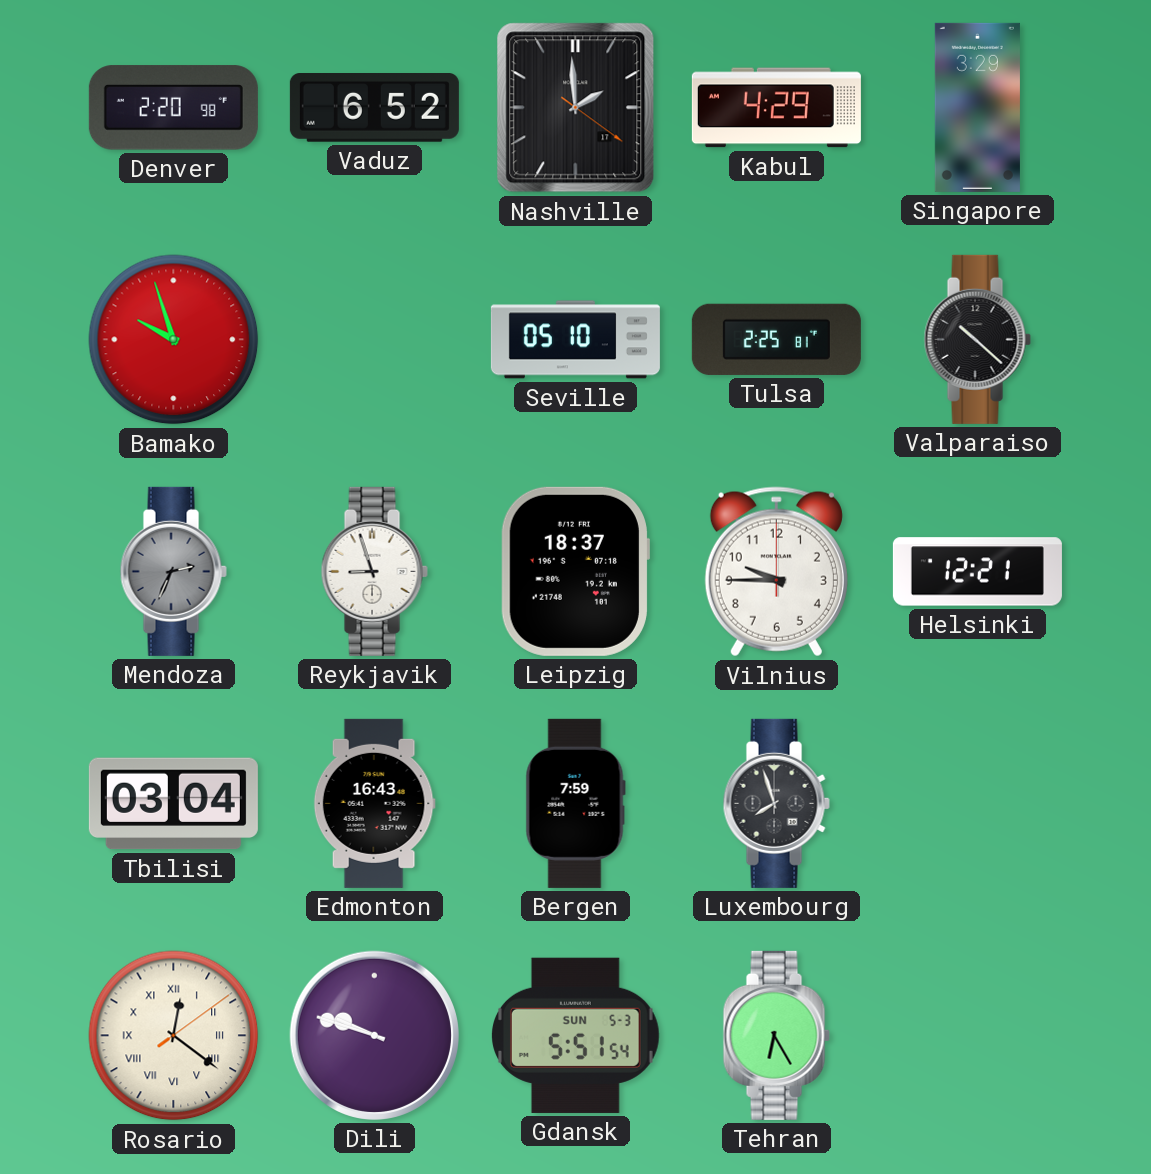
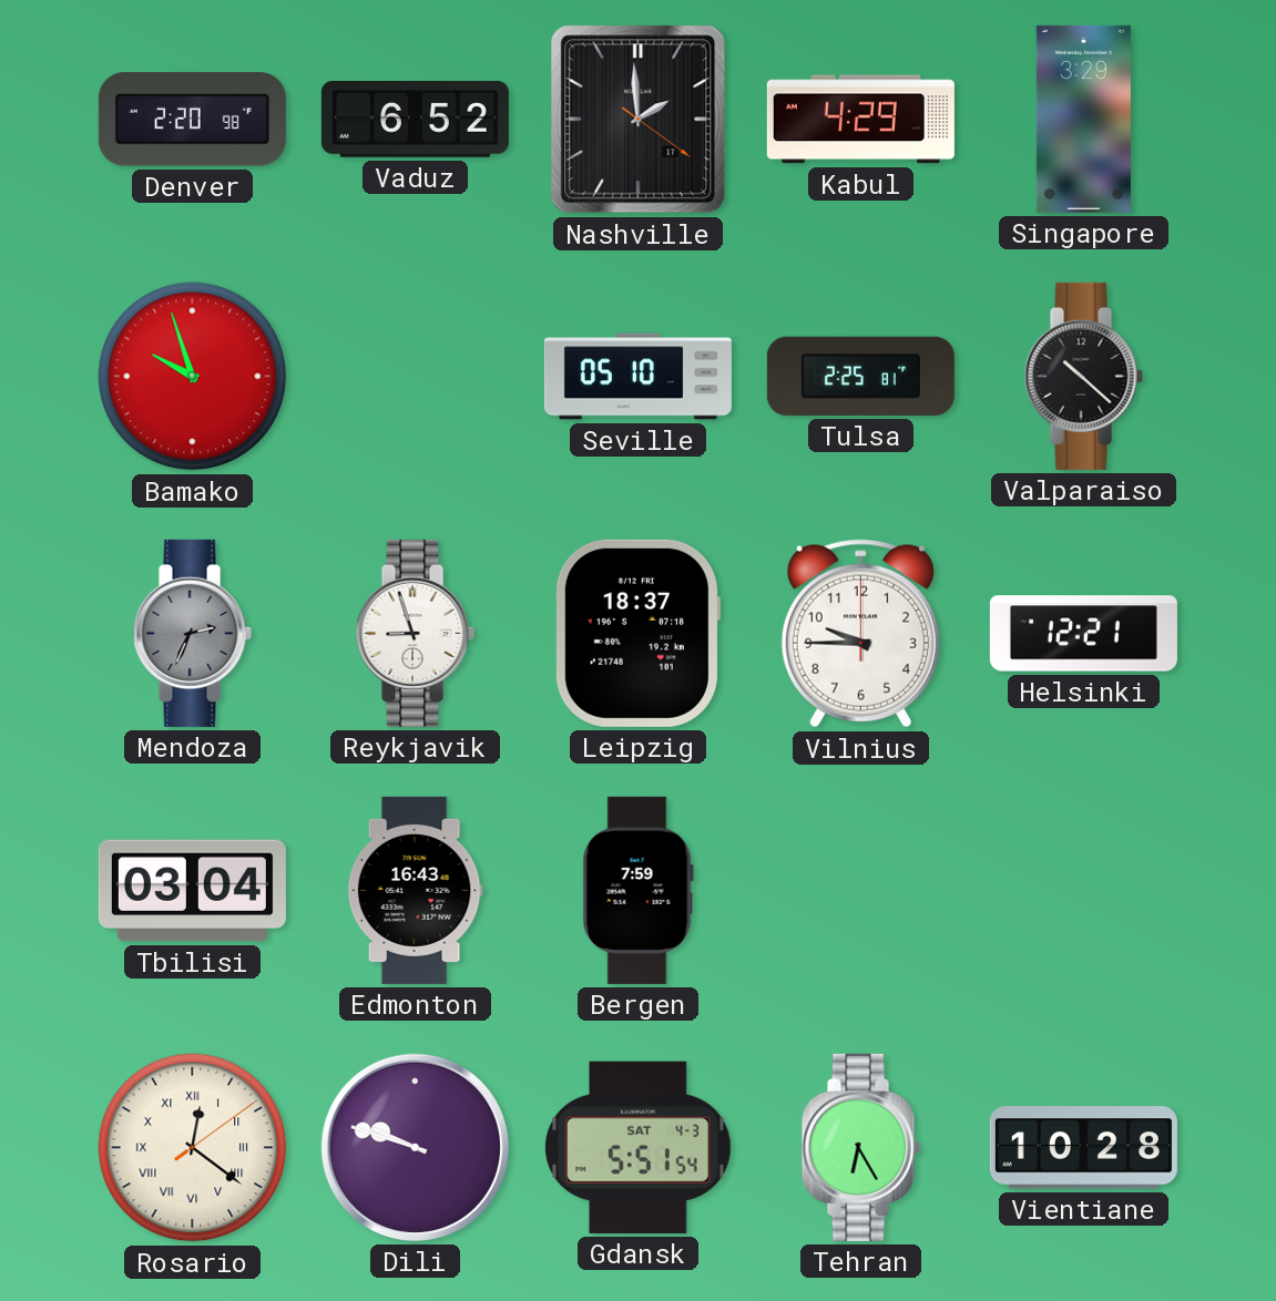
Luxembourg: 7:57 -> none (776, 803)
Gdansk date: SUN 5-3 -> SAT 4-3 (639, 1147)
Vientiane: none -> 10:28 (1083, 1148)
